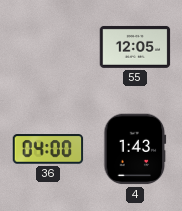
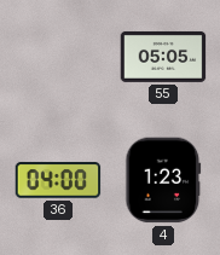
55: 12:05 -> 05:05 (163, 57)
4: 1:43 -> 1:23 (163, 180)
